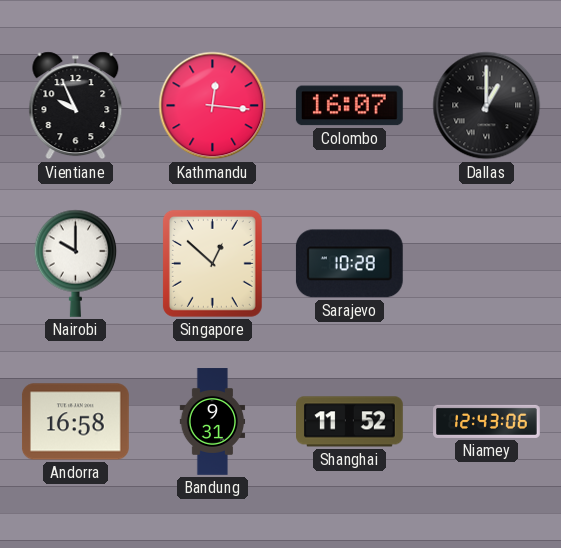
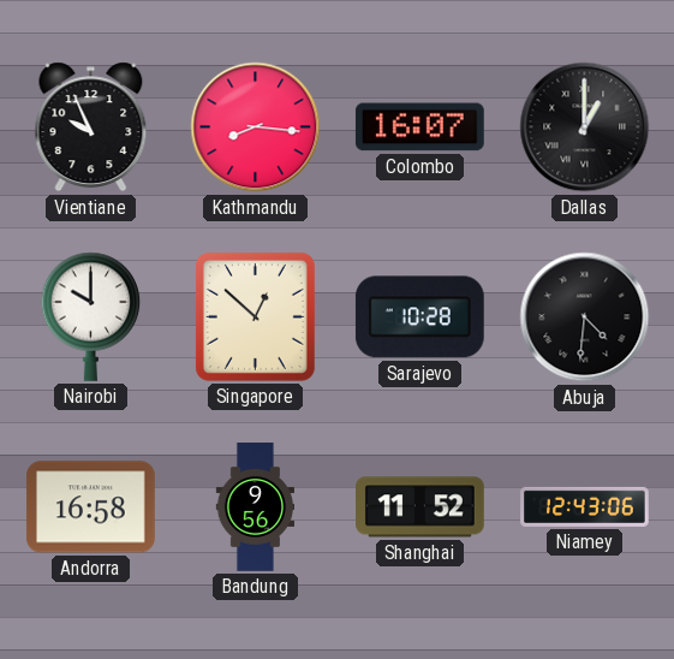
Kathmandu: 12:16 -> 8:16 (256, 127)
Abuja: none -> 4:31 (585, 317)
Bandung: 9:31 -> 9:56 (256, 507)
